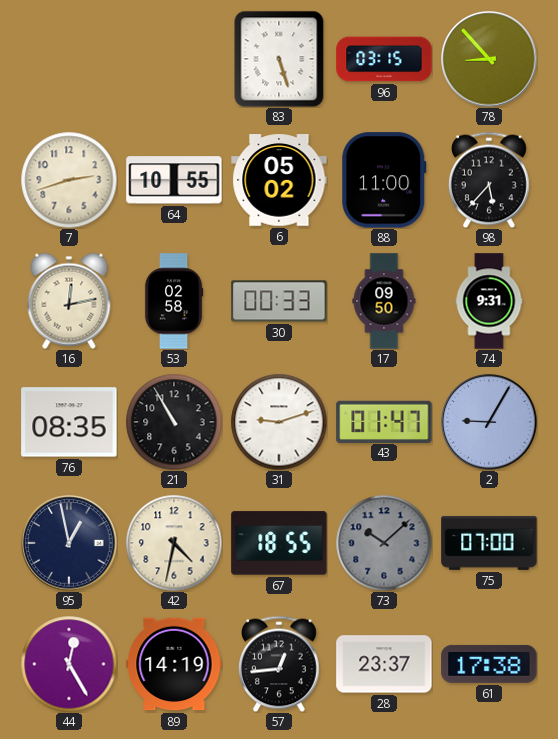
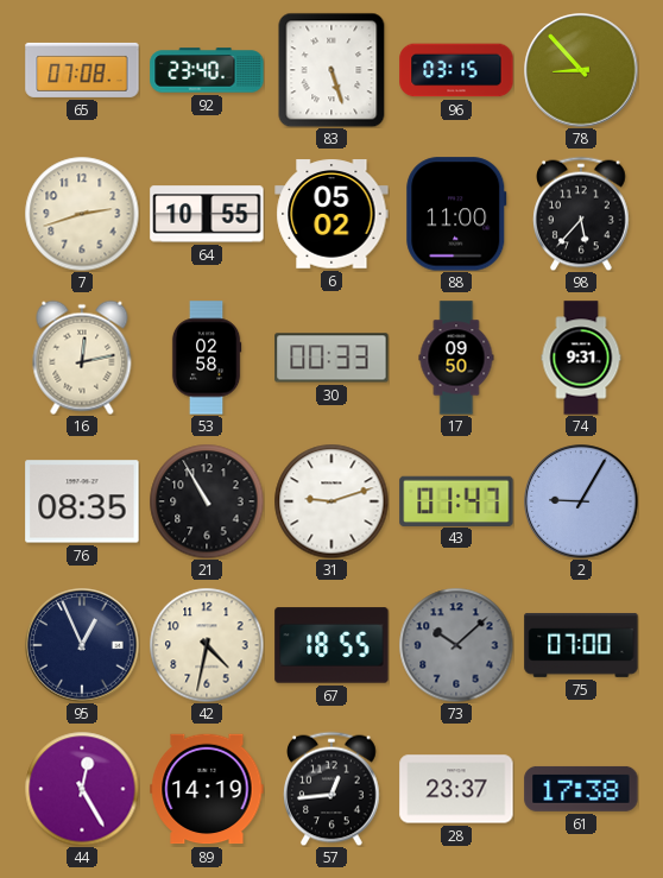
65: none -> 07:08 (82, 70)
92: none -> 23:40 (207, 70)
95: 12:58 -> 12:56 (82, 645)
